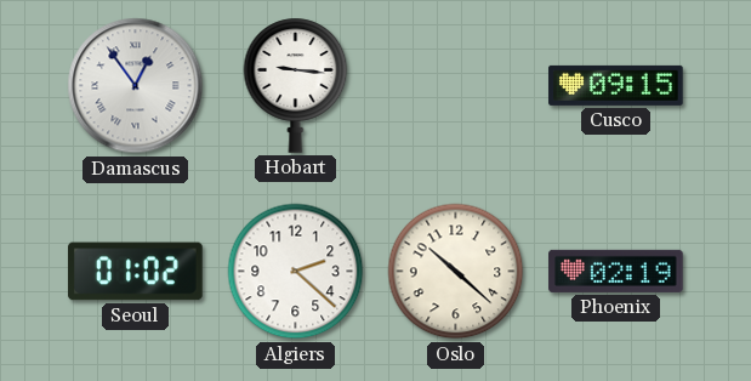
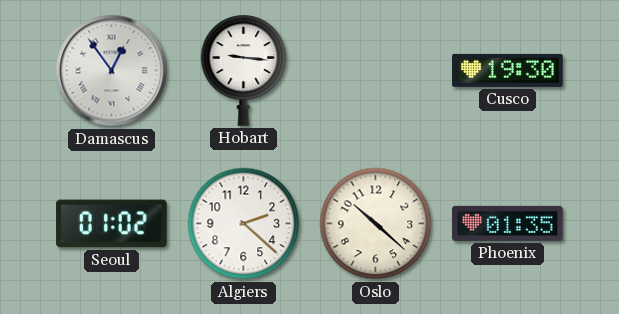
Cusco: 09:15 -> 19:30 (508, 70)
Phoenix: 02:19 -> 01:35 (508, 223)
